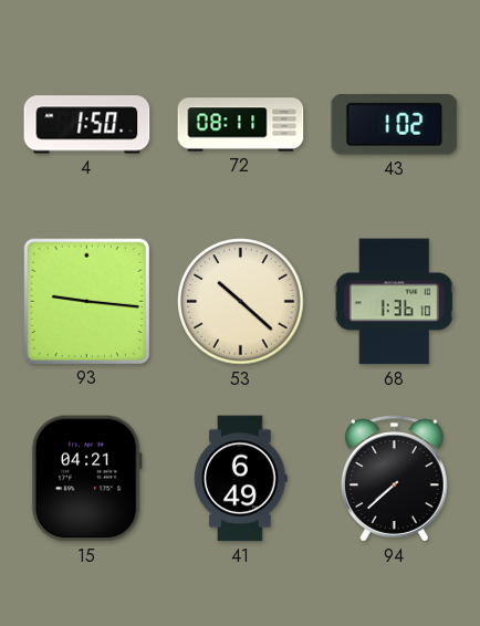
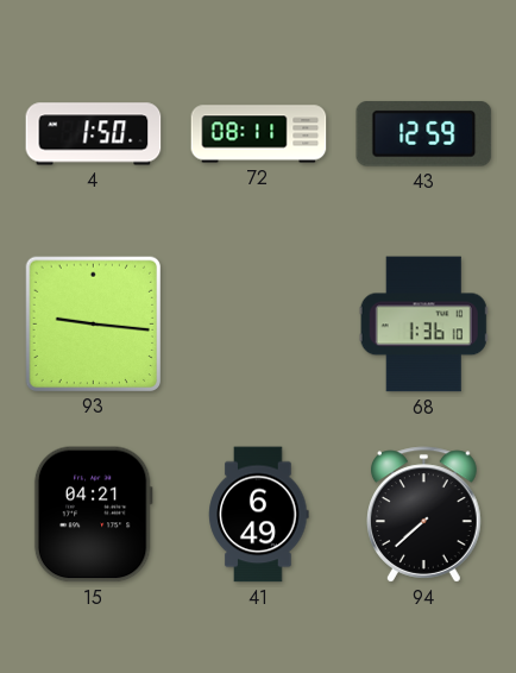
43: 1:02 -> 12:59 (424, 134)
53: 10:22 -> none (241, 302)
